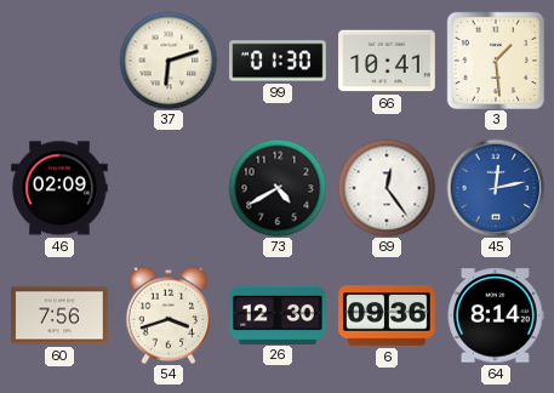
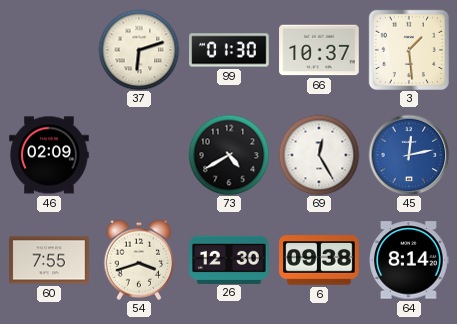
66: 10:41 -> 10:37 (319, 50)
69: 12:24 -> 12:25 (319, 155)
60: 7:56 -> 7:55 (49, 260)
6: 09:36 -> 09:38 (319, 260)
